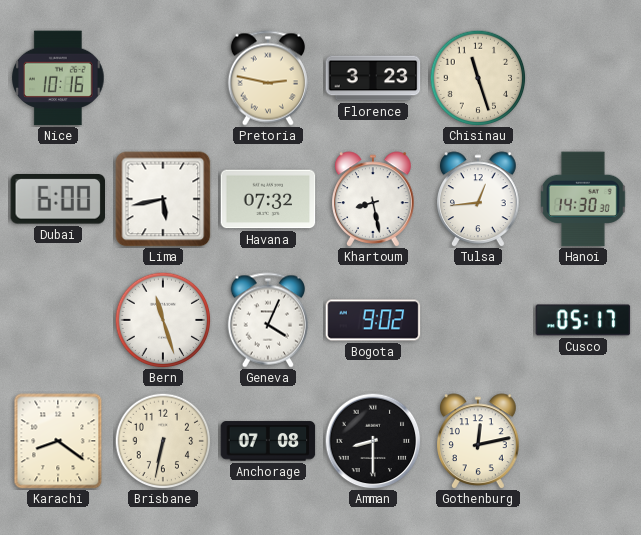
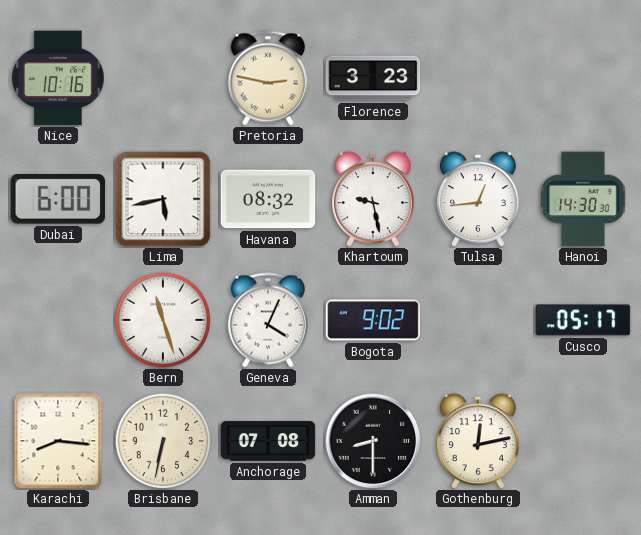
Chisinau: 11:27 -> none (478, 78)
Havana: 07:32 -> 08:32 (268, 199)
Khartoum: 8:28 -> 9:28 (374, 199)
Karachi: 8:21 -> 8:16 (58, 441)
